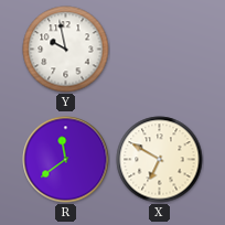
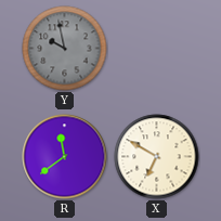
Y dial: white -> grey (65, 49)
